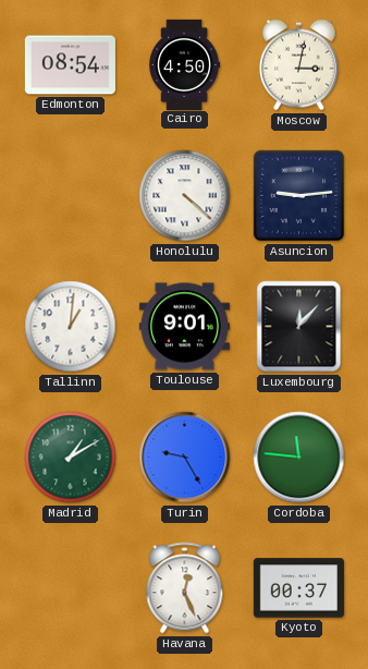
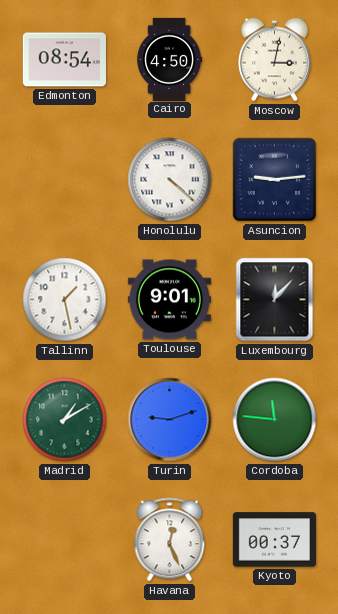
Tallinn: 1:01 -> 1:28 (65, 300)
Turin: 9:25 -> 9:12 (170, 420)
